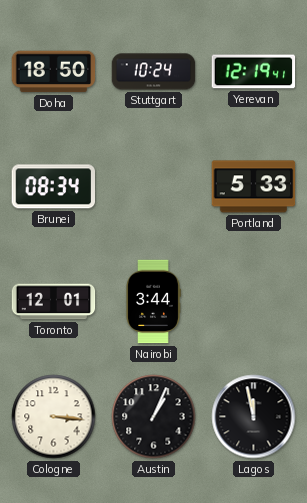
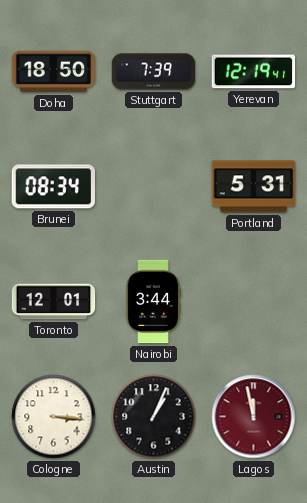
Stuttgart: 10:24 -> 7:39 (154, 72)
Portland: 5:33 -> 5:31 (254, 187)
Lagos dial: black -> burgundy (254, 417)
